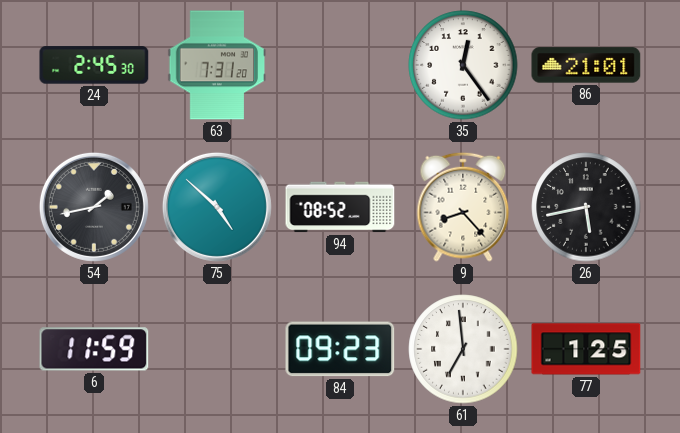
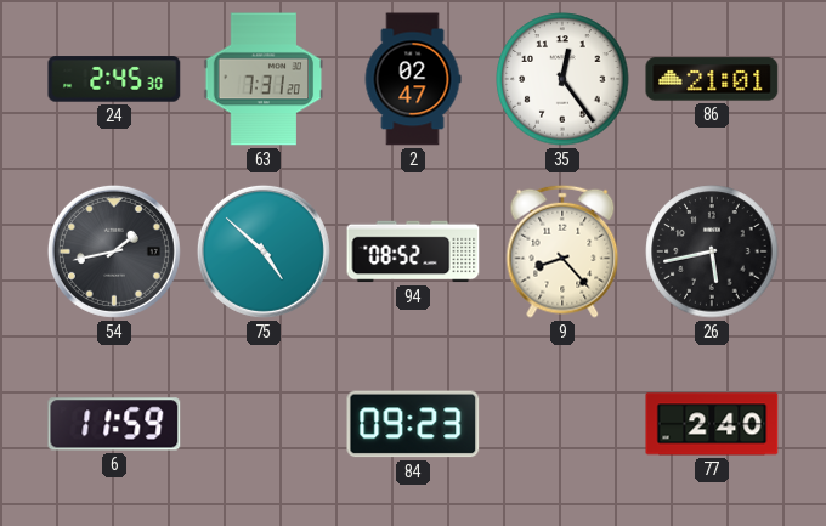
2: none -> 02:47 (413, 79)
61: 6:59 -> none (463, 349)
77: 1:25 -> 2:40 (712, 424)
